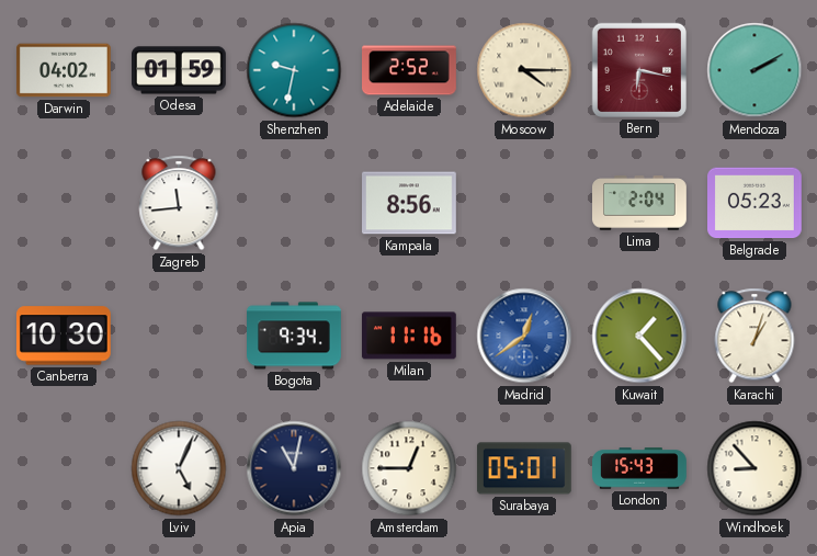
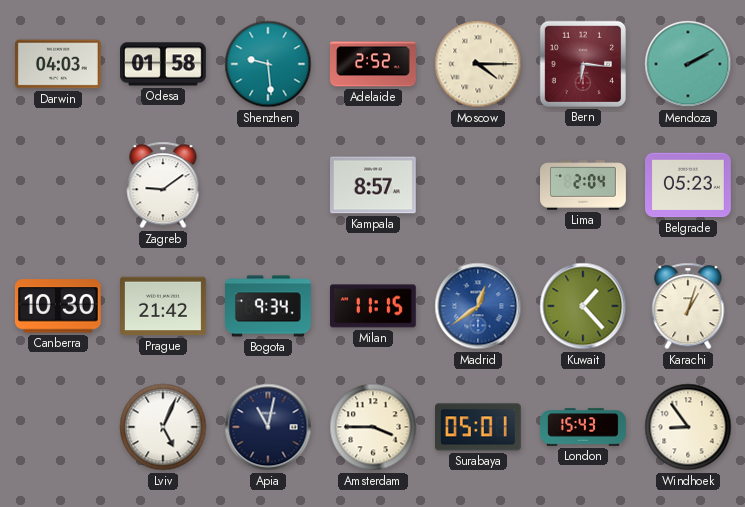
Darwin: 04:02 -> 04:03 (59, 64)
Odesa: 01:59 -> 01:58 (164, 64)
Shenzhen: 9:32 -> 9:29 (268, 64)
Bern: 6:17 -> 6:16 (583, 64)
Zagreb: 11:44 -> 9:09 (163, 185)
Kampala: 8:56 -> 8:57 (374, 185)
Prague: none -> 21:42 (164, 306)
Milan: 11:16 -> 11:15 (373, 306)
Amsterdam: 12:45 -> 3:45 (373, 427)
Windhoek: 8:53 -> 8:54 (688, 427)
